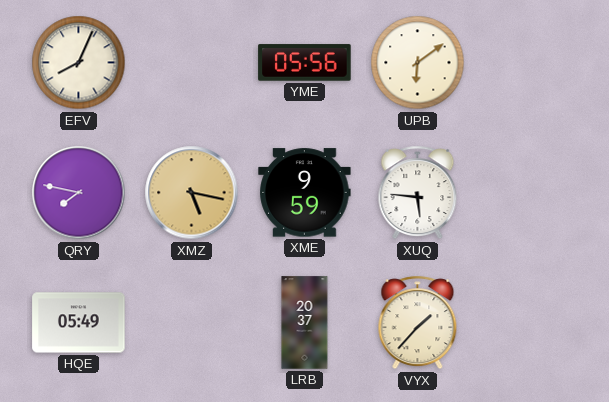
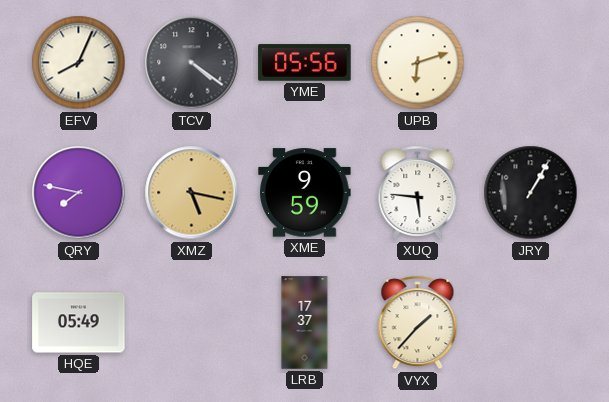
TCV: none -> 4:21 (192, 63)
UPB: 6:09 -> 6:12 (418, 63)
JRY: none -> 1:05 (531, 193)
LRB: 20:37 -> 17:37 (305, 323)
